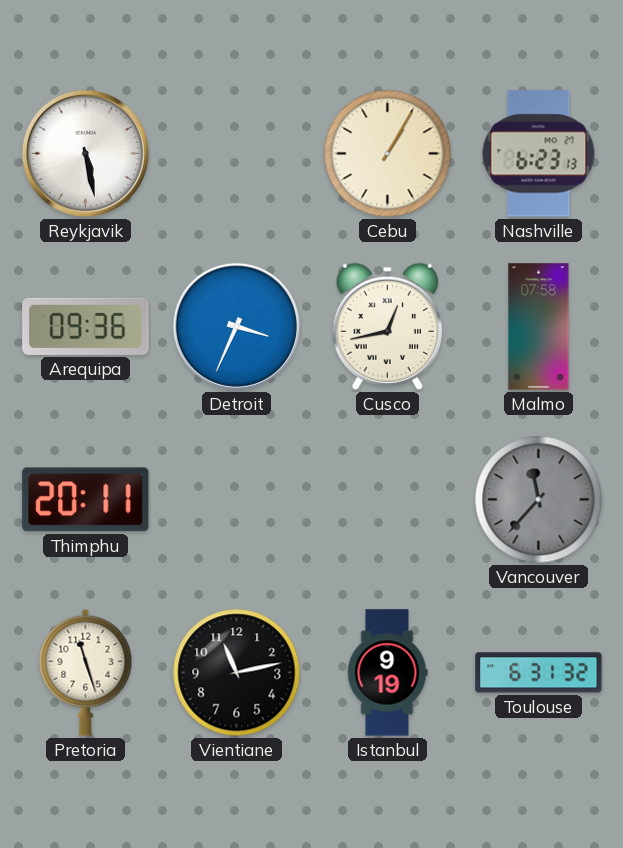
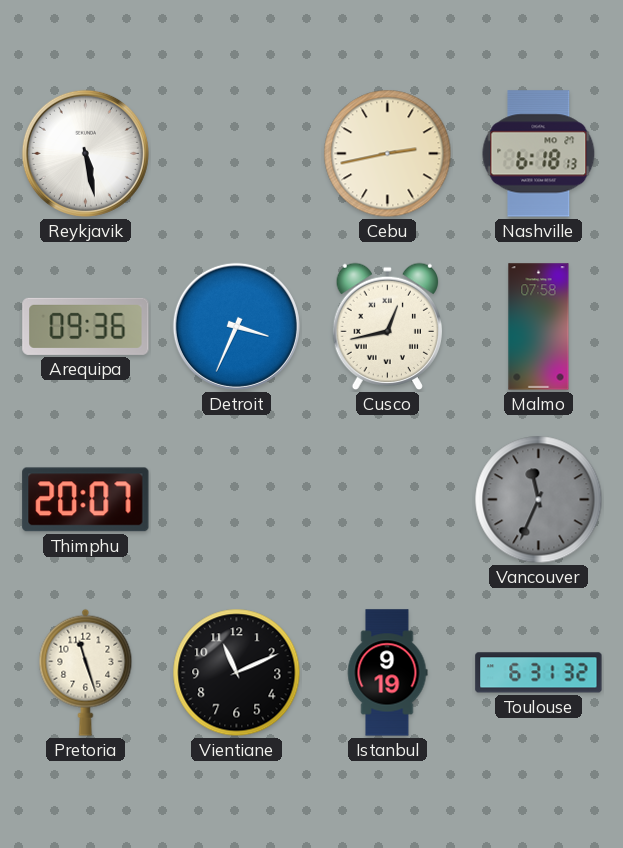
Cebu: 1:05 -> 2:43 (388, 154)
Nashville: 6:23 -> 6:18 (539, 154)
Thimphu: 20:11 -> 20:07 (86, 500)
Vancouver: 11:37 -> 11:34 (539, 500)
Vientiane: 11:13 -> 11:11 (237, 673)
